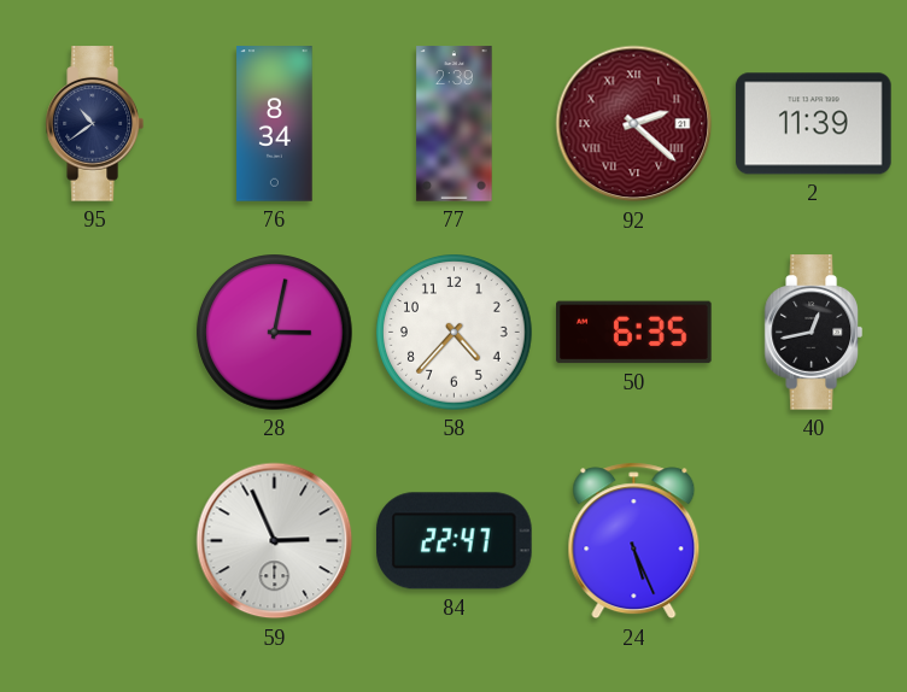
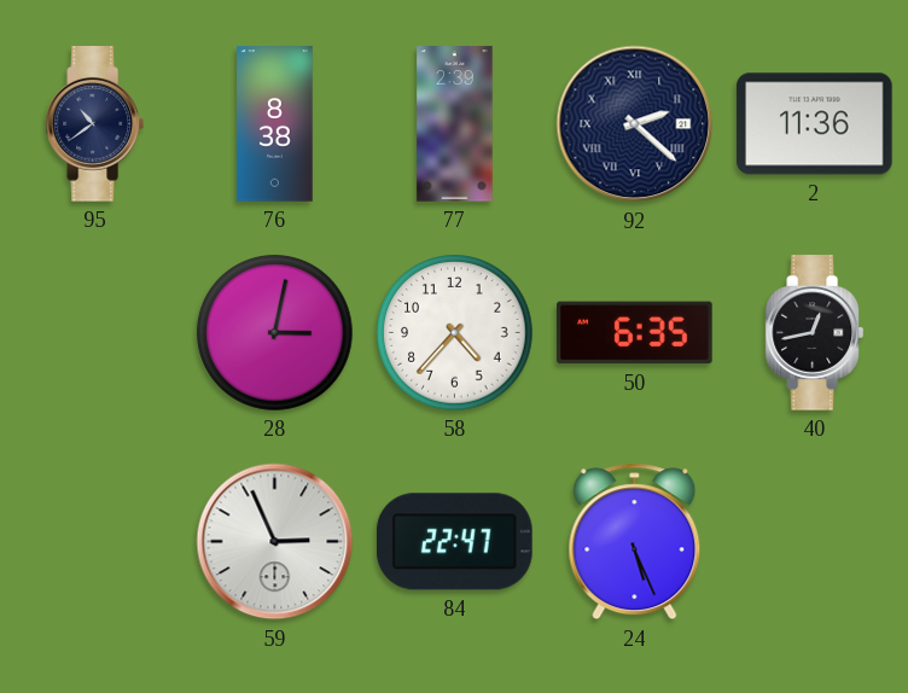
76: 8:34 -> 8:38 (275, 124)
92 dial: burgundy -> navy (635, 124)
2: 11:39 -> 11:36 (815, 124)
